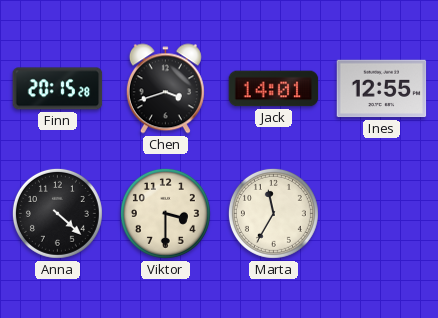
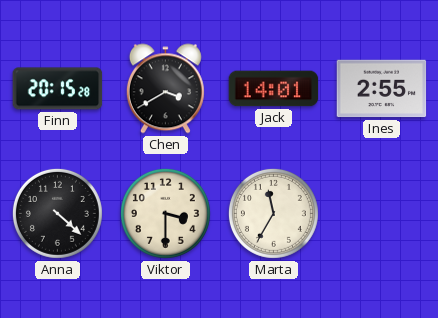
Chen: 3:42 -> 3:40 (165, 89)
Ines: 12:55 -> 2:55 (382, 89)
